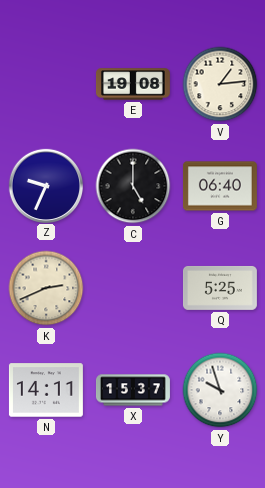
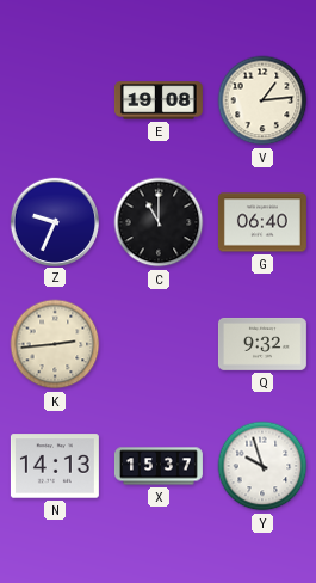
C: 5:00 -> 11:00 (159, 222)
K: 2:41 -> 2:44 (55, 344)
Q: 5:25 -> 9:32 (262, 344)
N: 14:11 -> 14:13 (55, 466)
